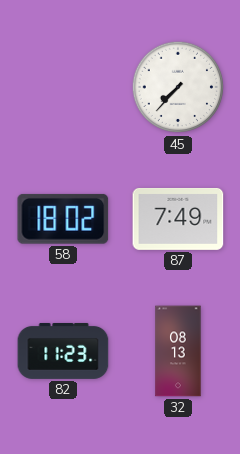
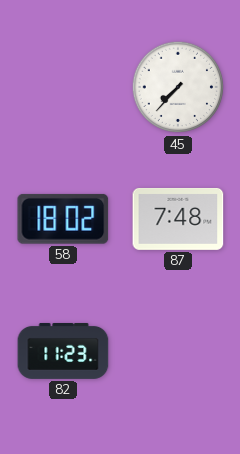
87: 7:49 -> 7:48 (178, 219)
32: 08:13 -> none (178, 351)
